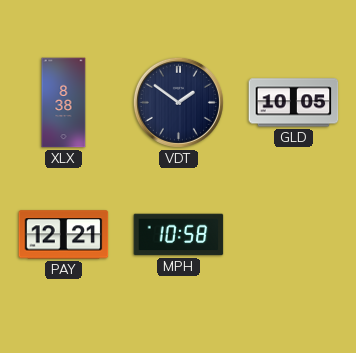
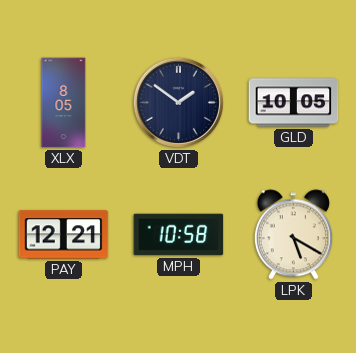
XLX: 8:38 -> 8:05 (64, 103)
LPK: none -> 5:20 (293, 235)
